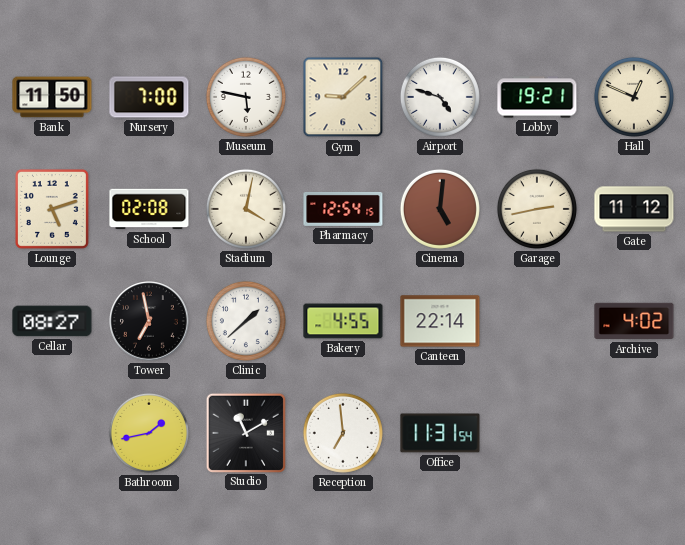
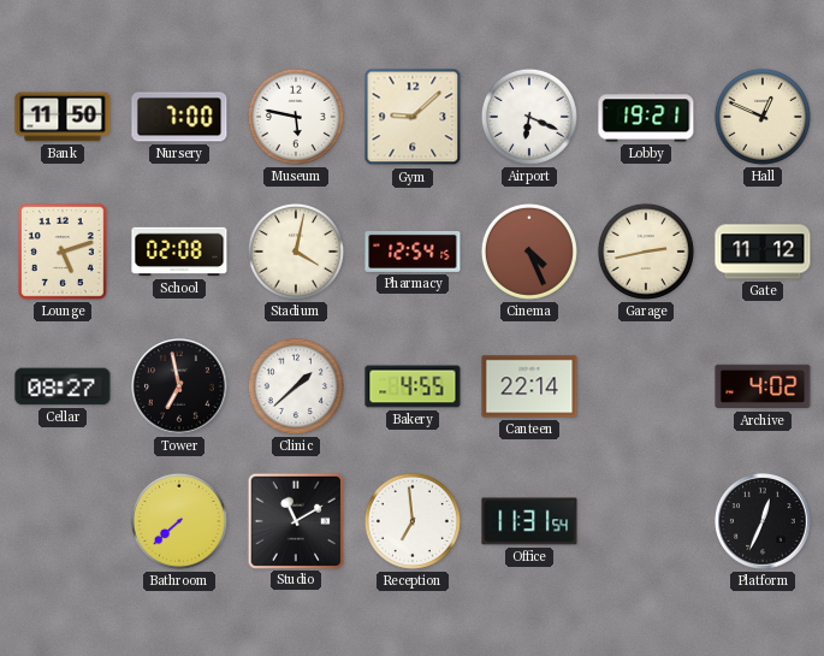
Airport: 4:48 -> 6:19 (529, 117)
Cinema: 5:01 -> 4:26 (529, 252)
Bathroom: 1:43 -> 7:38 (179, 521)
Platform: none -> 12:34 (764, 522)
